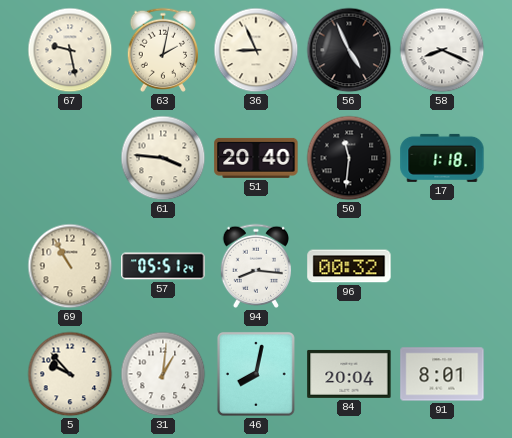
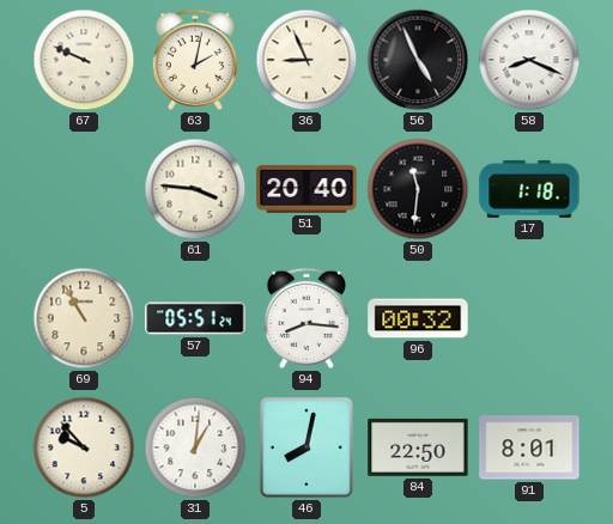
67: 9:28 -> 9:49 (84, 60)
84: 20:04 -> 22:50 (418, 447)
